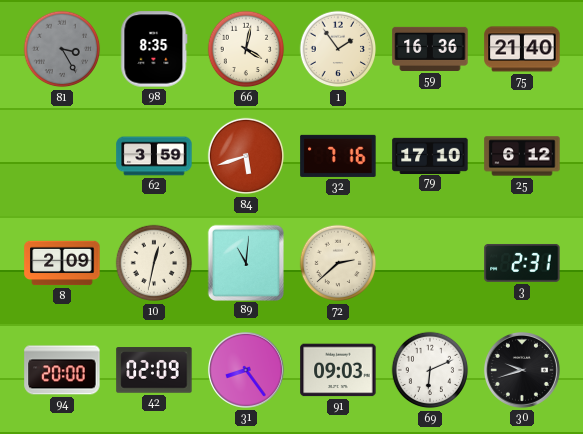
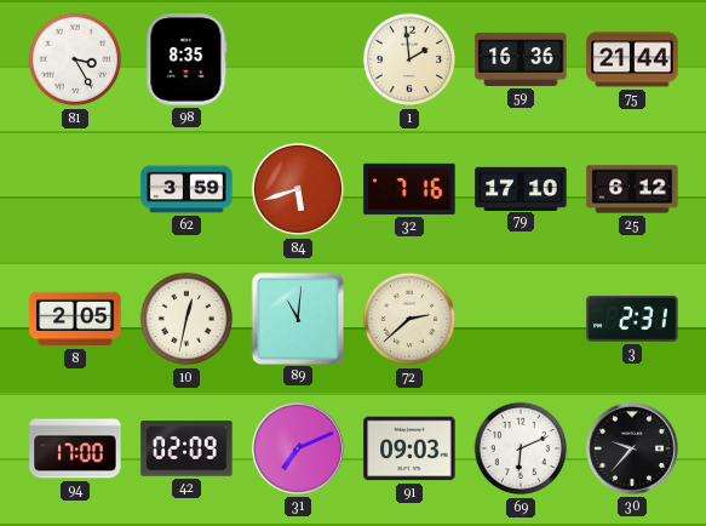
81 dial: grey -> white (75, 59)
66: 4:02 -> none (246, 49)
1: 1:54 -> 1:59 (409, 59)
75: 21:40 -> 21:44 (632, 59)
8: 2:09 -> 2:05 (75, 319)
94: 20:00 -> 17:00 (75, 448)
31: 8:24 -> 7:11 (298, 448)
30: 9:42 -> 9:37 (632, 448)
